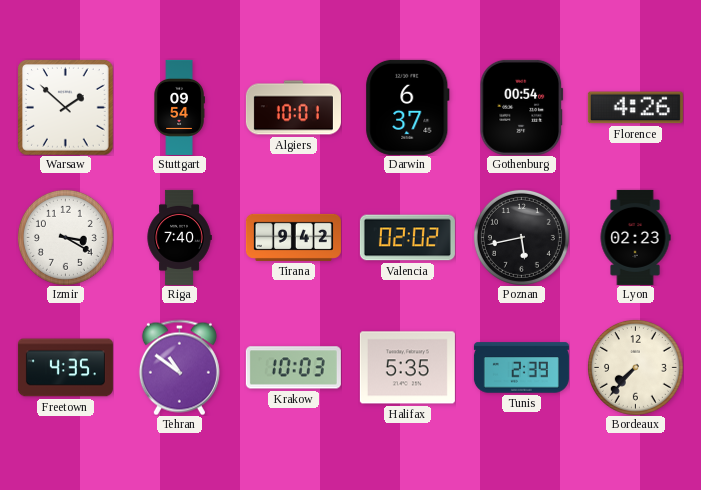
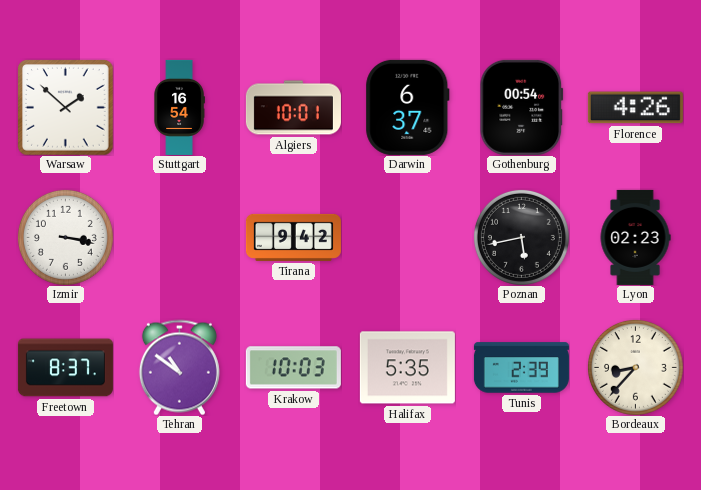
Stuttgart: 09:54 -> 16:54 (179, 107)
Izmir: 3:20 -> 3:17 (65, 237)
Riga: 7:40 -> none (179, 237)
Valencia: 02:02 -> none (407, 238)
Freetown: 4:35 -> 8:37 (65, 368)
Bordeaux: 7:37 -> 8:37 (635, 367)
